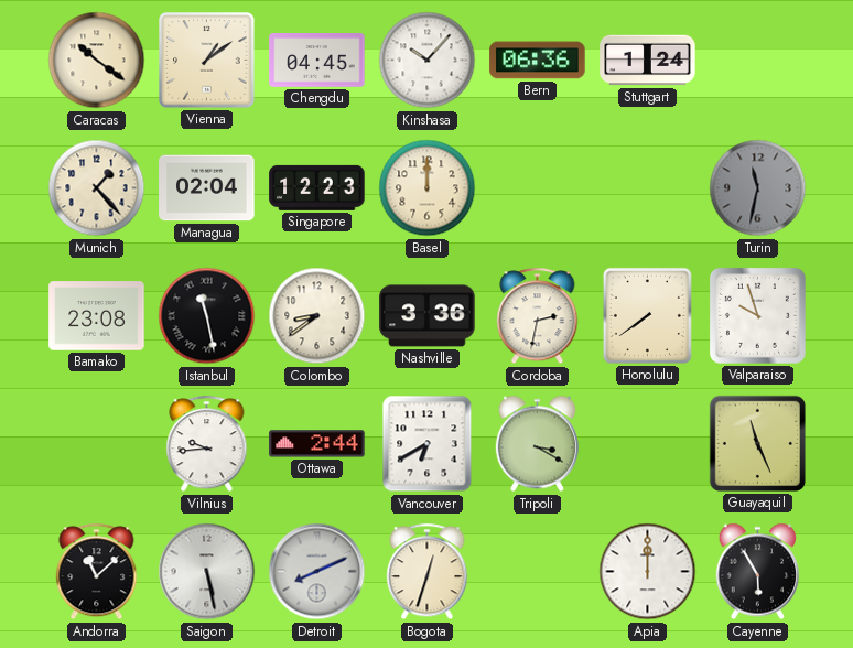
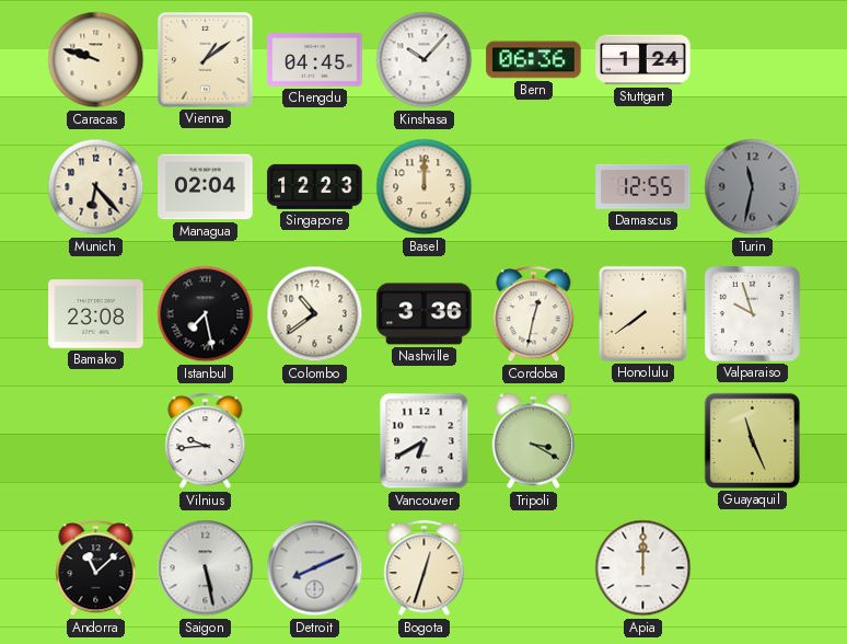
Caracas: 10:21 -> 9:48 (96, 60)
Munich: 1:23 -> 6:23 (96, 187)
Damascus: none -> 12:55 (643, 186)
Istanbul: 11:28 -> 7:28 (206, 314)
Colombo: 8:39 -> 10:39 (315, 314)
Cordoba: 2:32 -> 12:32 (534, 314)
Ottawa: 2:44 -> none (317, 444)
Cayenne: 5:55 -> none (757, 572)
